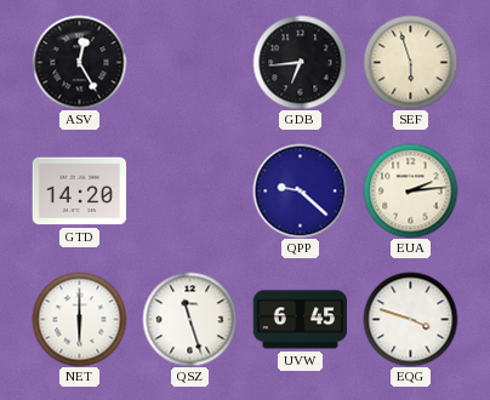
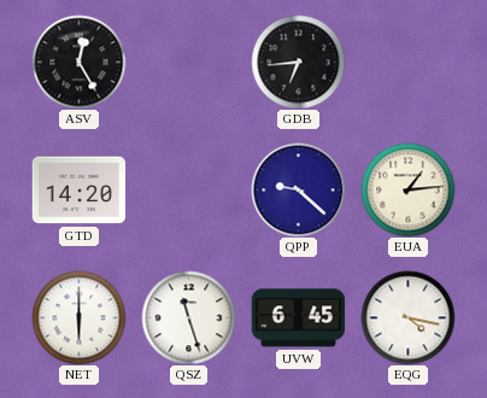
SEF: 5:57 -> none (410, 62)
EUA: 2:14 -> 1:14 (407, 189)
EQG: 3:48 -> 4:17 (407, 317)
